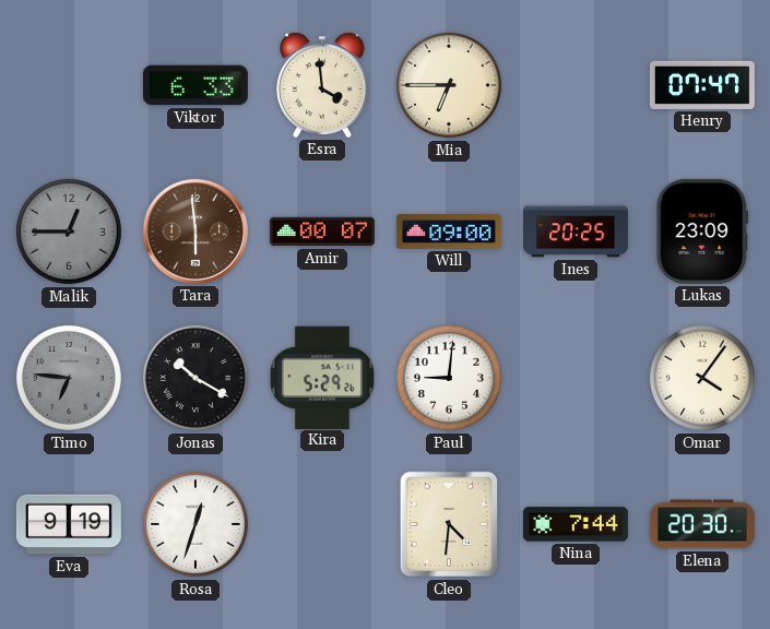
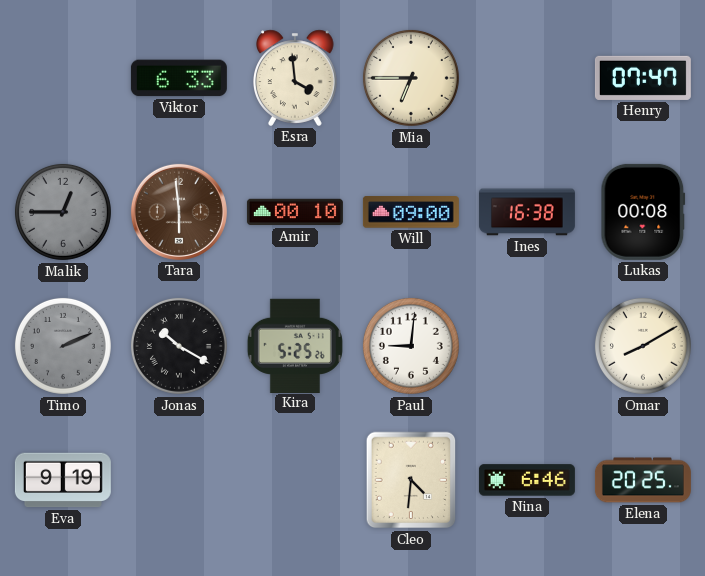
Amir: 00:07 -> 00:10 (295, 212)
Ines: 20:25 -> 16:38 (527, 212)
Lukas: 23:09 -> 00:08 (643, 212)
Timo: 6:46 -> 2:11 (63, 346)
Kira: 5:29 -> 5:25 (295, 345)
Omar: 4:06 -> 8:10 (643, 346)
Rosa: 12:33 -> none (196, 524)
Nina: 7:44 -> 6:46 (527, 480)
Elena: 20:30 -> 20:25 (643, 480)
